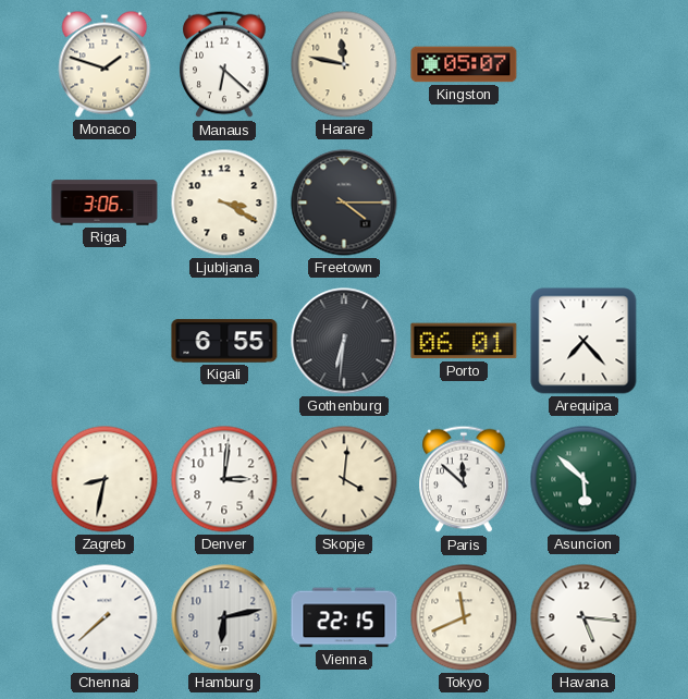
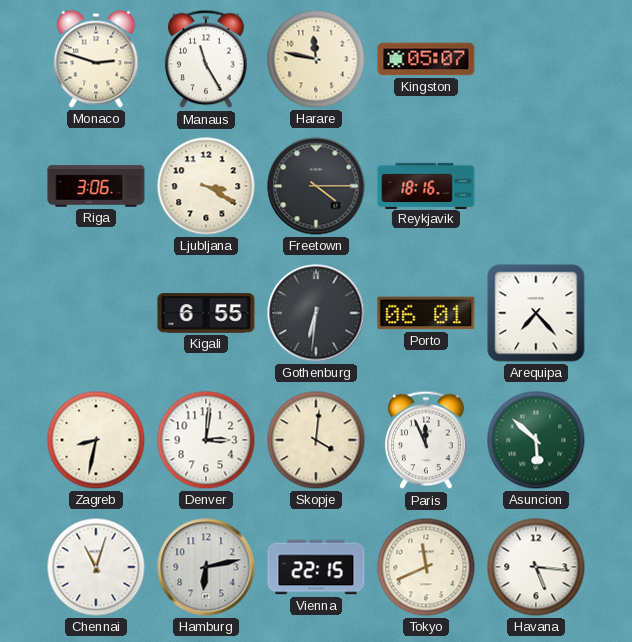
Monaco: 1:48 -> 2:48 (96, 59)
Manaus: 6:22 -> 11:25 (206, 59)
Reykjavik: none -> 18:16 (426, 185)
Paris: 11:52 -> 11:56 (426, 440)
Chennai: 7:38 -> 11:03 (96, 567)
